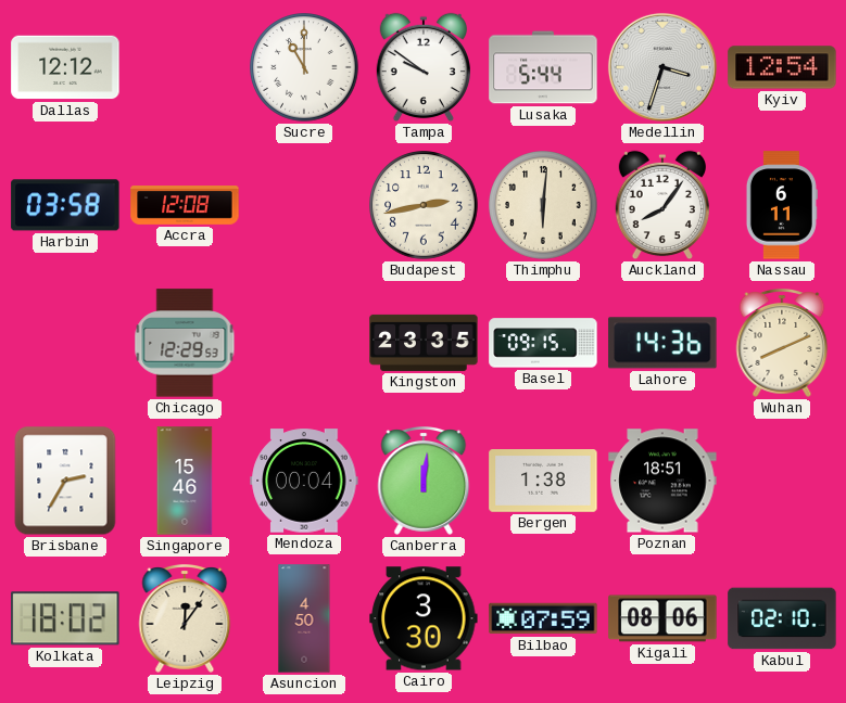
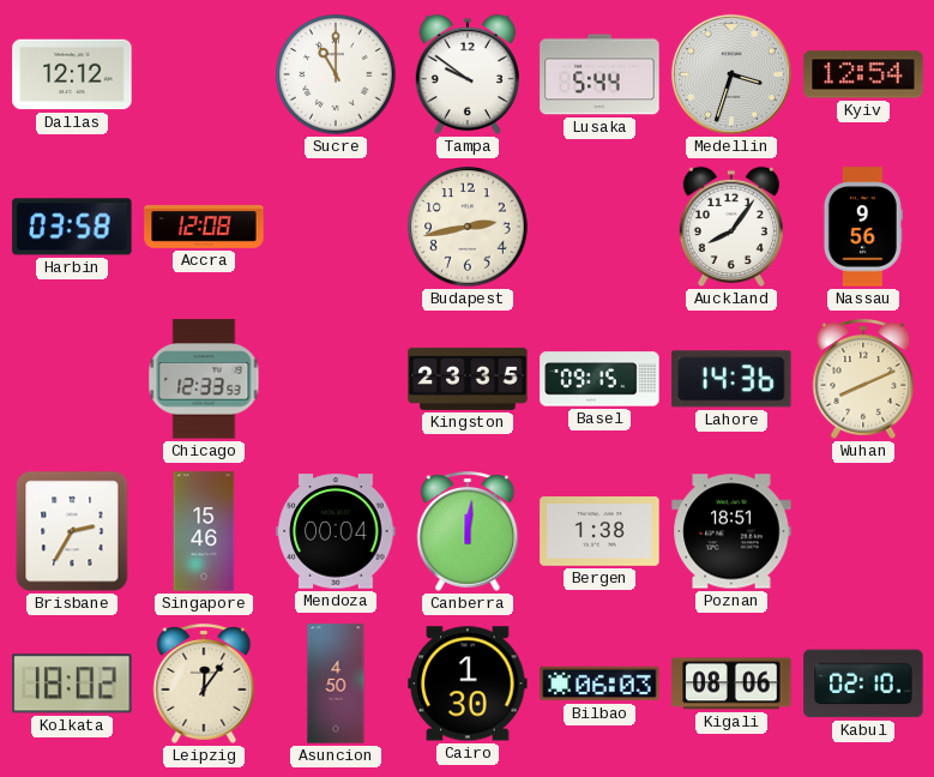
Thimphu: 6:01 -> none (543, 205)
Nassau: 6:11 -> 9:56 (863, 227)
Chicago: 12:29 -> 12:33 (204, 379)
Cairo: 3:30 -> 1:30 (468, 683)
Bilbao: 07:59 -> 06:03 (599, 683)
